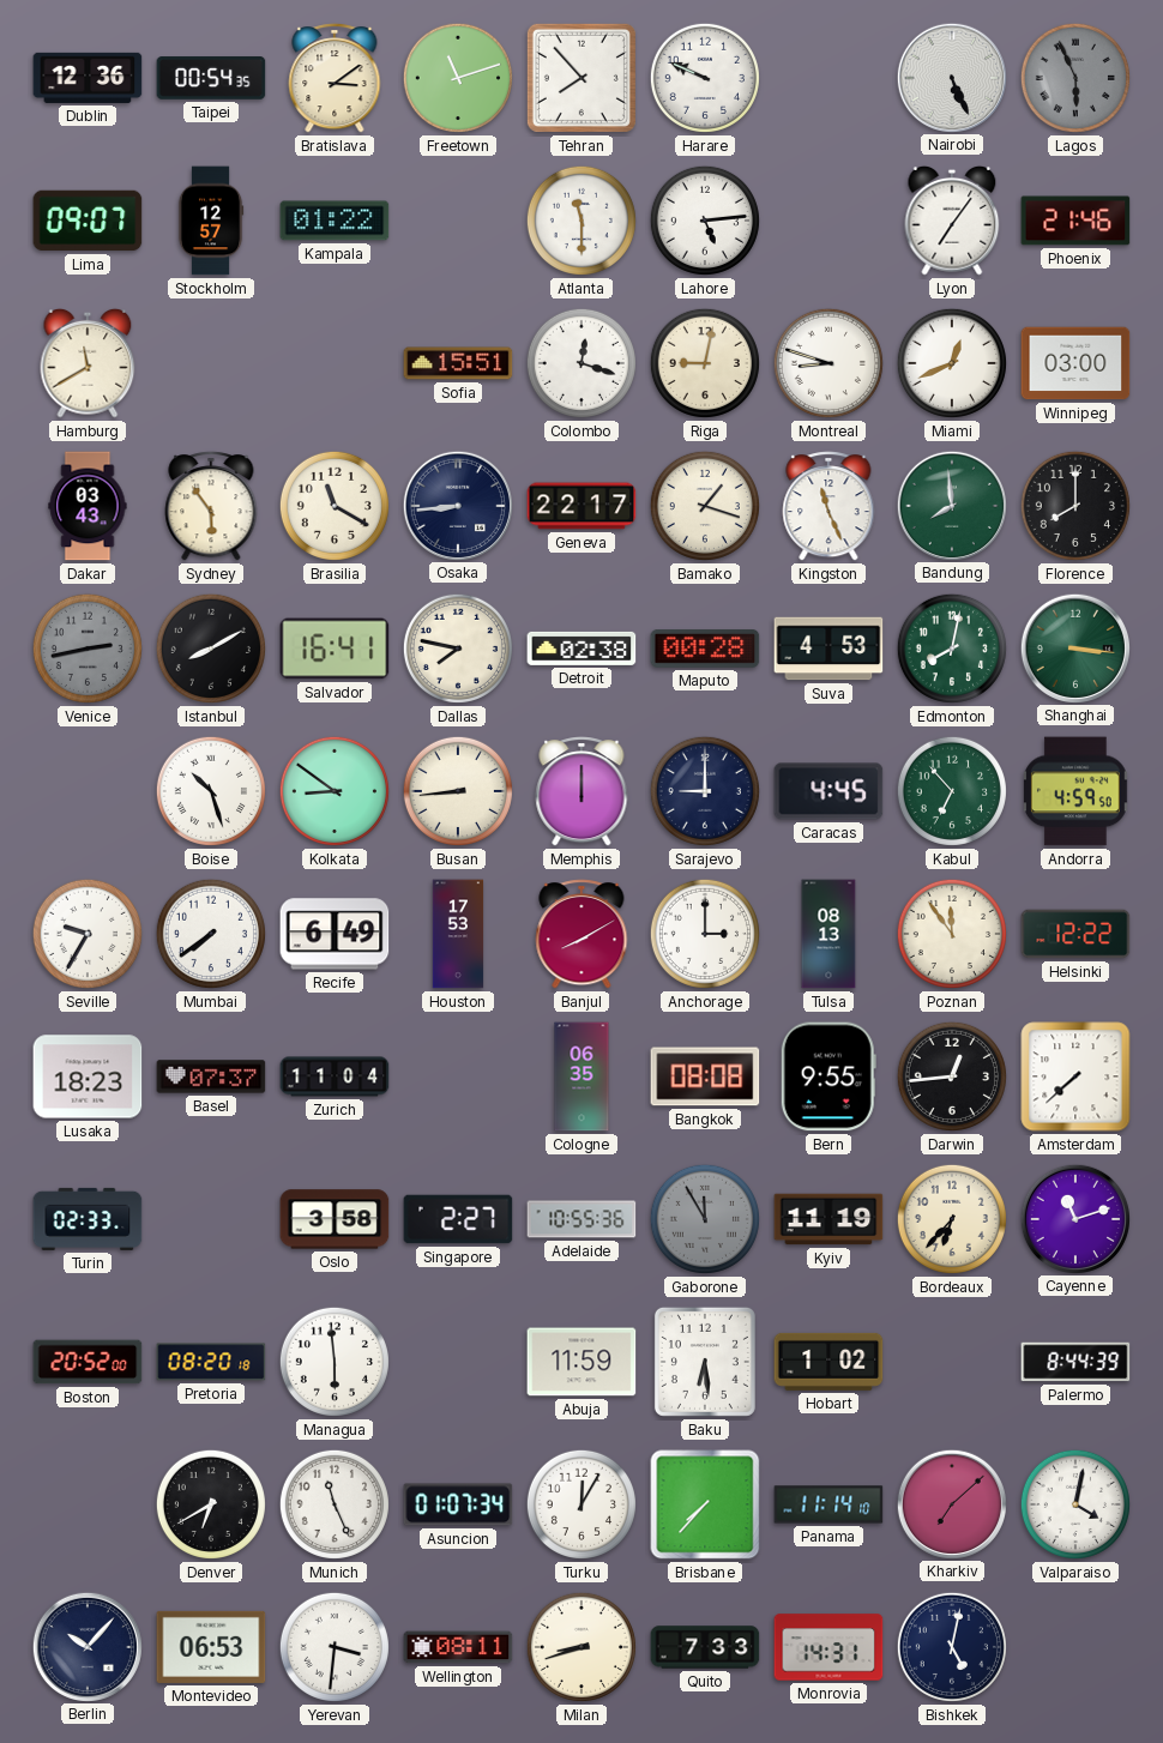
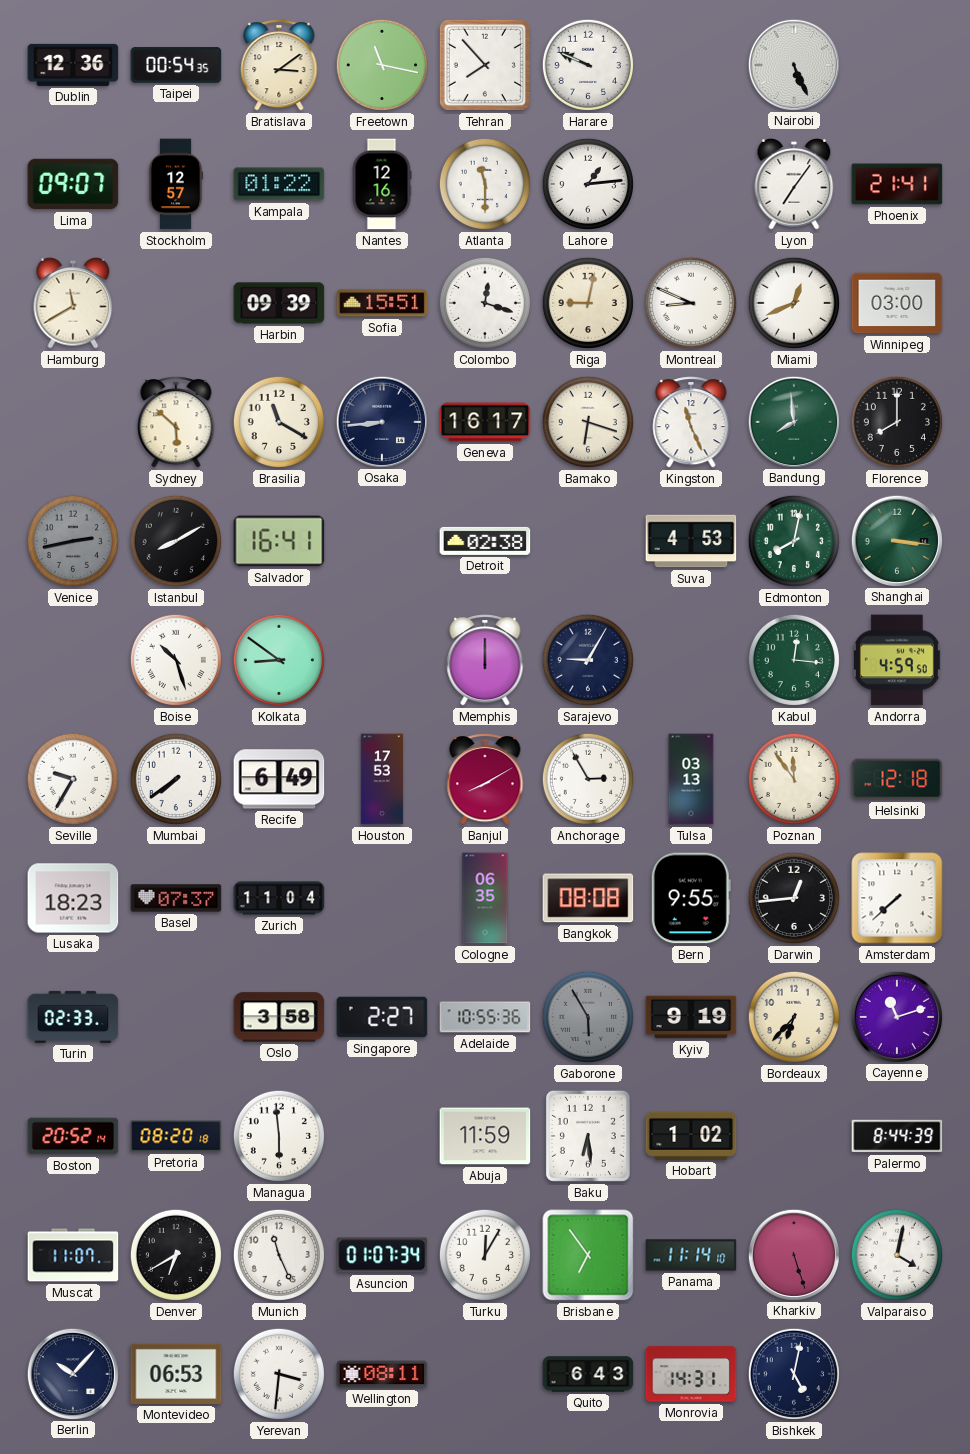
Freetown: 11:12 -> 11:17 (382, 65)
Lagos: 5:56 -> none (1075, 78)
Nantes: none -> 12:16 (382, 184)
Lahore: 5:14 -> 1:14 (588, 184)
Phoenix: 21:46 -> 21:41 (897, 184)
Harbin: none -> 09:39 (279, 303)
Montreal: 8:48 -> 8:49 (691, 303)
Dakar: 03:43 -> none (88, 506)
Sydney: 5:54 -> 5:52 (176, 422)
Geneva: 22:17 -> 16:17 (485, 422)
Bamako: 1:18 -> 6:18 (588, 422)
Dallas: 7:47 -> none (458, 649)
Maputo: 00:28 -> none (705, 650)
Busan: 8:44 -> none (458, 791)
Sarajevo: 9:00 -> 9:05 (588, 660)
Caracas: 4:45 -> none (828, 791)
Kabul: 6:53 -> 12:16 (794, 660)
Anchorage: 3:00 -> 2:55 (588, 779)
Tulsa: 08:13 -> 03:13 (691, 779)
Helsinki: 12:22 -> 12:18 (897, 779)
Gaborone: 11:55 -> 5:55 (588, 1017)
Kyiv: 11:19 -> 9:19 (691, 1017)
Boston: 20:52:00 -> 20:52:14 (73, 1136)
Muscat: none -> 11:07 (73, 1255)
Brisbane: 7:37 -> 6:54 (588, 1255)
Kharkiv: 7:08 -> 5:27 (793, 1254)
Milan: 8:42 -> none (581, 1647)
Quito: 7:33 -> 6:43 (588, 1374)
